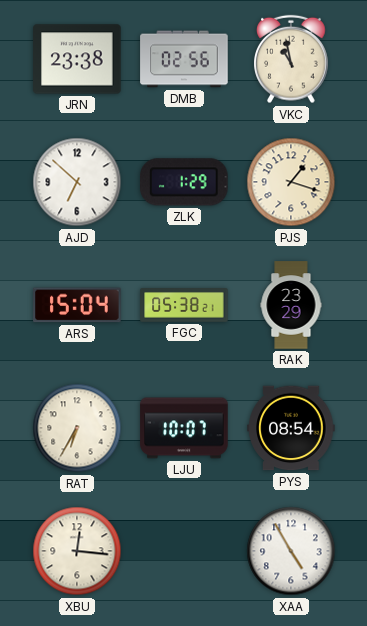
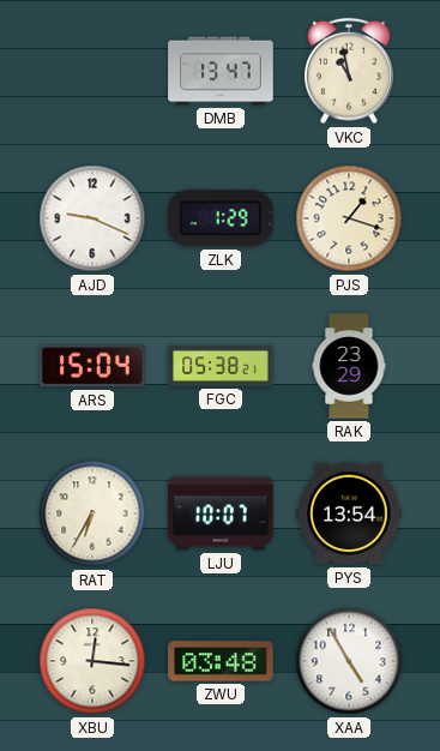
JRN: 23:38 -> none (77, 59)
DMB: 02:56 -> 13:47 (221, 71)
AJD: 6:52 -> 9:19 (92, 218)
PYS: 08:54 -> 13:54 (349, 513)
ZWU: none -> 03:48 (221, 661)
